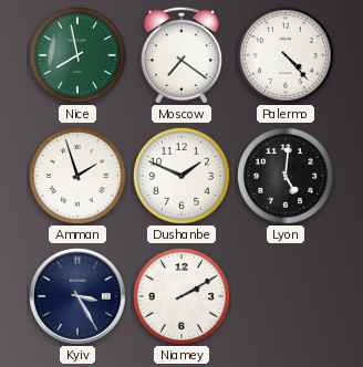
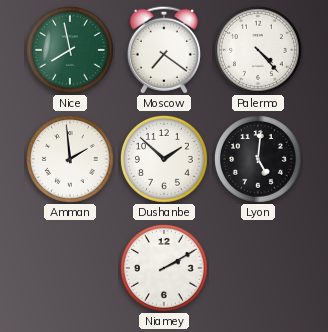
Amman: 1:57 -> 1:59 (70, 159)
Dushanbe: 1:49 -> 1:52 (164, 159)
Kyiv: 3:25 -> none (79, 297)
